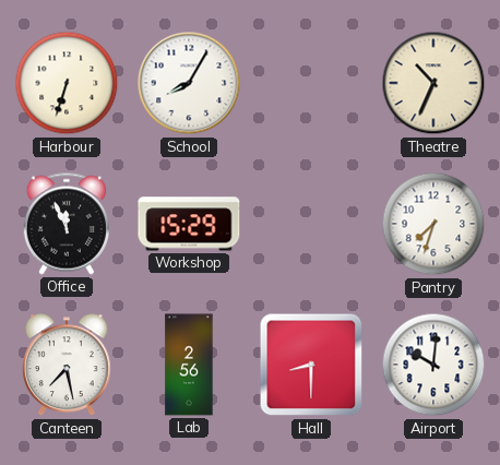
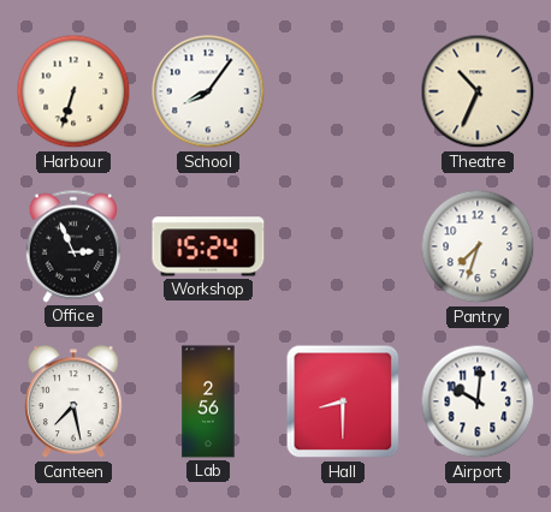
School: 8:05 -> 8:06 (208, 91)
Office: 11:56 -> 2:56 (73, 246)
Workshop: 15:29 -> 15:24 (208, 246)
